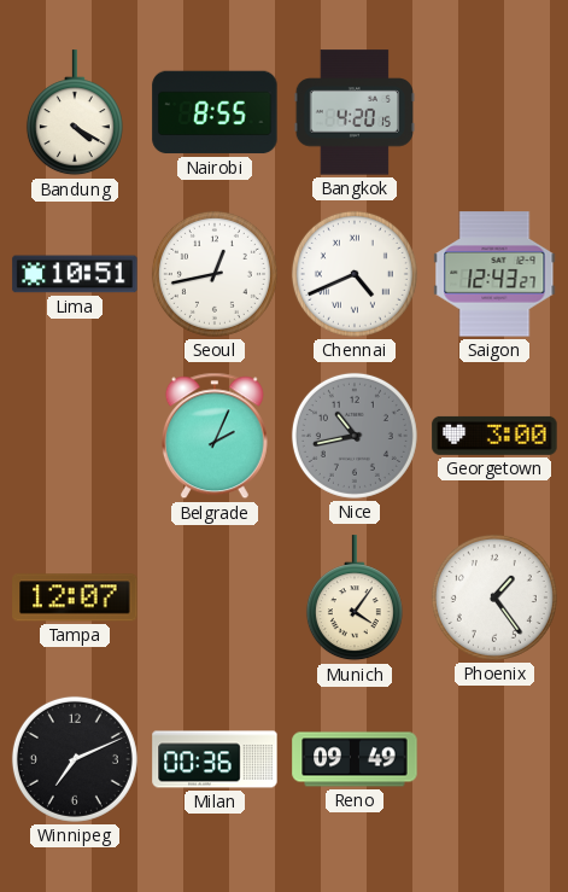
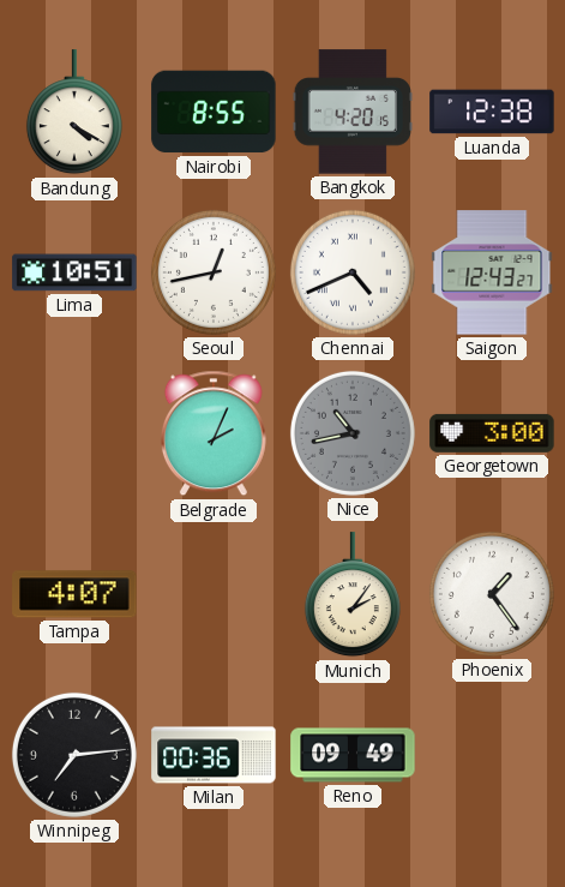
Luanda: none -> 12:38 (492, 112)
Tampa: 12:07 -> 4:07 (74, 594)
Munich: 4:06 -> 2:06 (353, 595)
Winnipeg: 7:11 -> 7:14 (74, 755)
